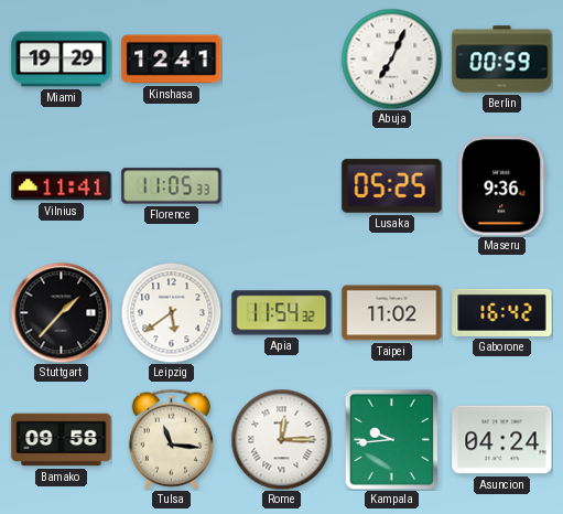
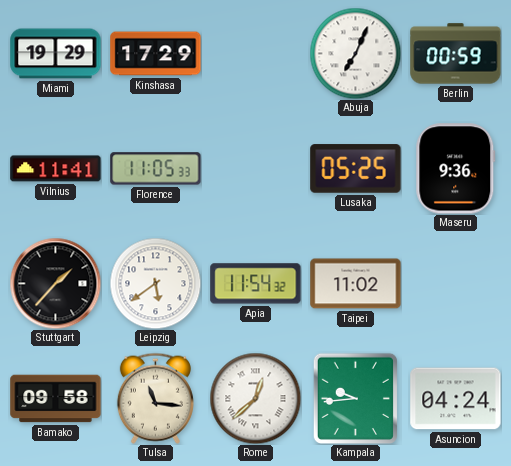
Kinshasa: 12:41 -> 17:29 (156, 54)
Gaborone: 16:42 -> none (502, 312)
Rome: 12:15 -> 12:38 (255, 398)
